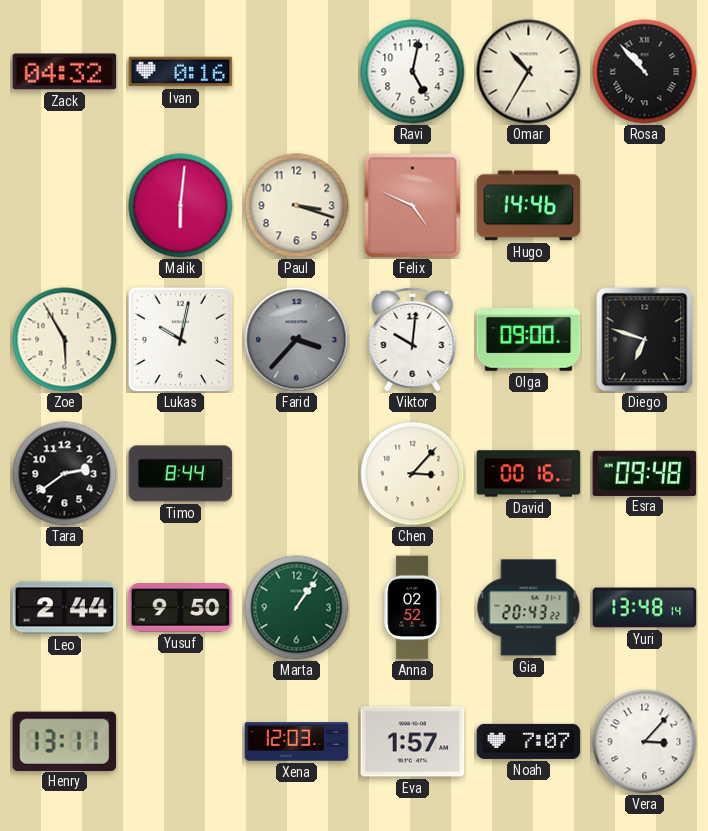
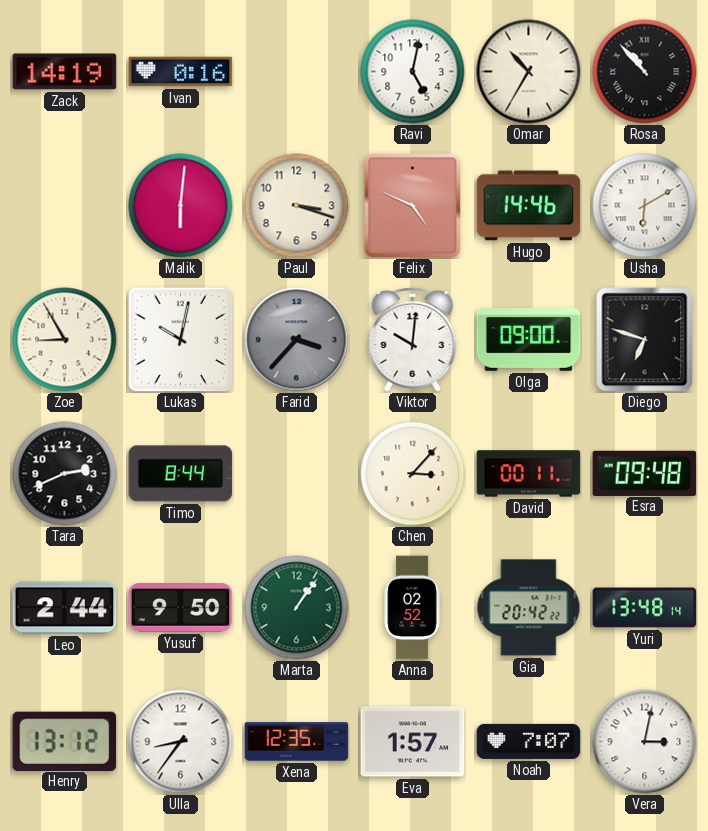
Zack: 04:32 -> 14:19 (65, 72)
Usha: none -> 6:10 (645, 206)
Zoe: 5:55 -> 8:55 (65, 340)
Tara: 2:39 -> 2:41 (65, 474)
David: 00:16 -> 00:11 (529, 474)
Gia: 20:43 -> 20:42 (529, 608)
Henry: 13:11 -> 13:12 (65, 741)
Ulla: none -> 8:36 (181, 742)
Xena: 12:03 -> 12:35 (297, 742)
Vera: 3:07 -> 3:02 (645, 742)
